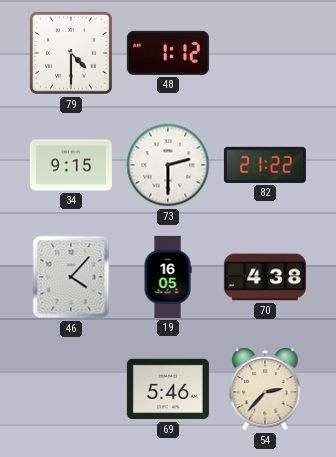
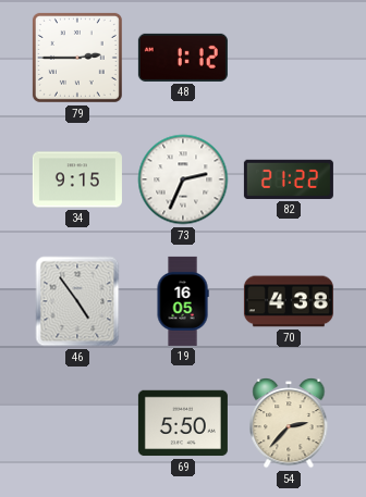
79: 4:30 -> 2:45 (77, 58)
73: 2:30 -> 2:34 (183, 179)
46: 4:07 -> 4:54 (77, 301)
69: 5:46 -> 5:50 (183, 423)
